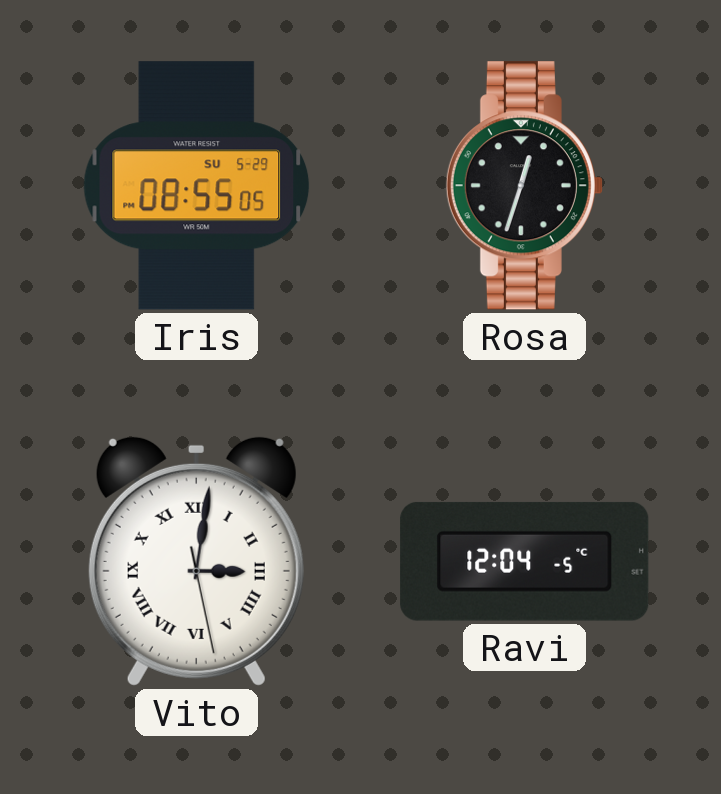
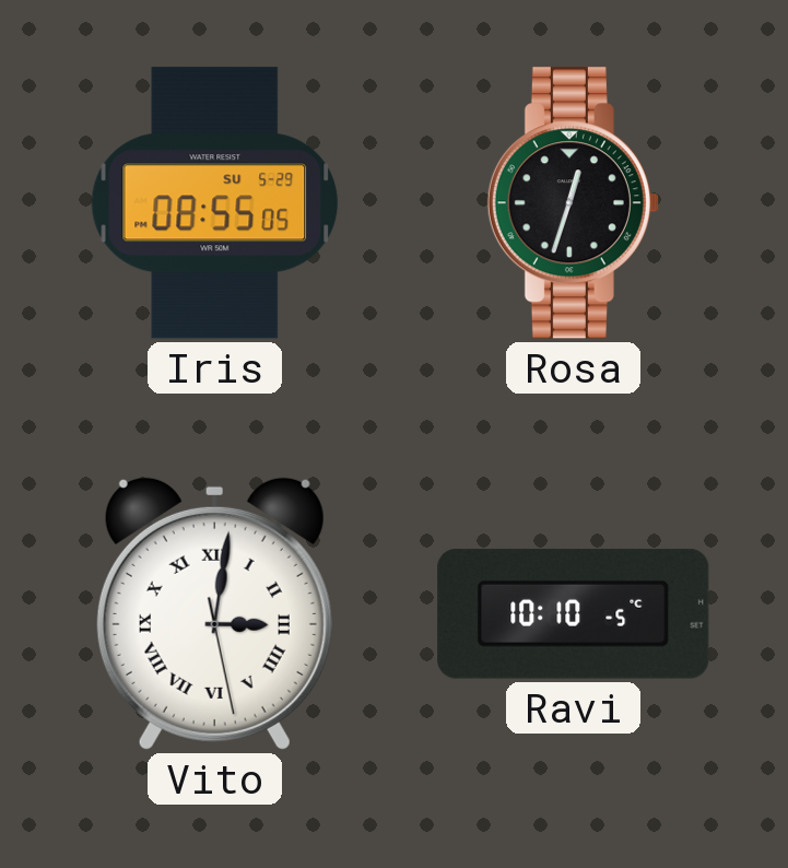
Ravi: 12:04 -> 10:10 (574, 613)
